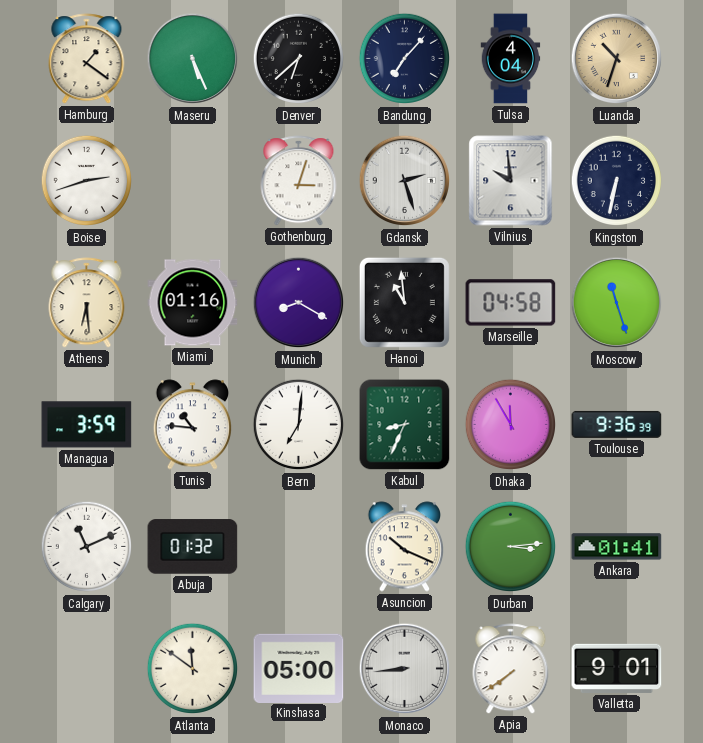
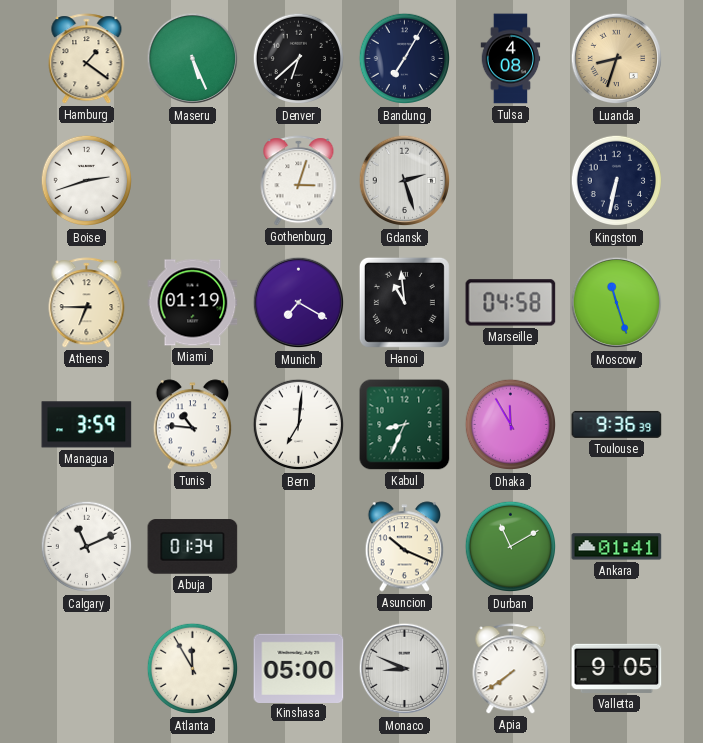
Bandung: 7:07 -> 7:05 (405, 59)
Tulsa: 4:04 -> 4:08 (511, 59)
Luanda: 10:33 -> 8:33 (617, 59)
Vilnius: 9:59 -> none (511, 181)
Athens: 6:29 -> 6:45 (87, 303)
Miami: 01:16 -> 01:19 (193, 303)
Munich: 8:20 -> 7:20 (299, 303)
Abuja: 01:32 -> 01:34 (193, 547)
Durban: 3:14 -> 11:10 (511, 547)
Atlanta: 11:51 -> 11:55 (193, 669)
Monaco: 8:44 -> 8:49 (405, 669)
Valletta: 9:01 -> 9:05 (617, 668)
